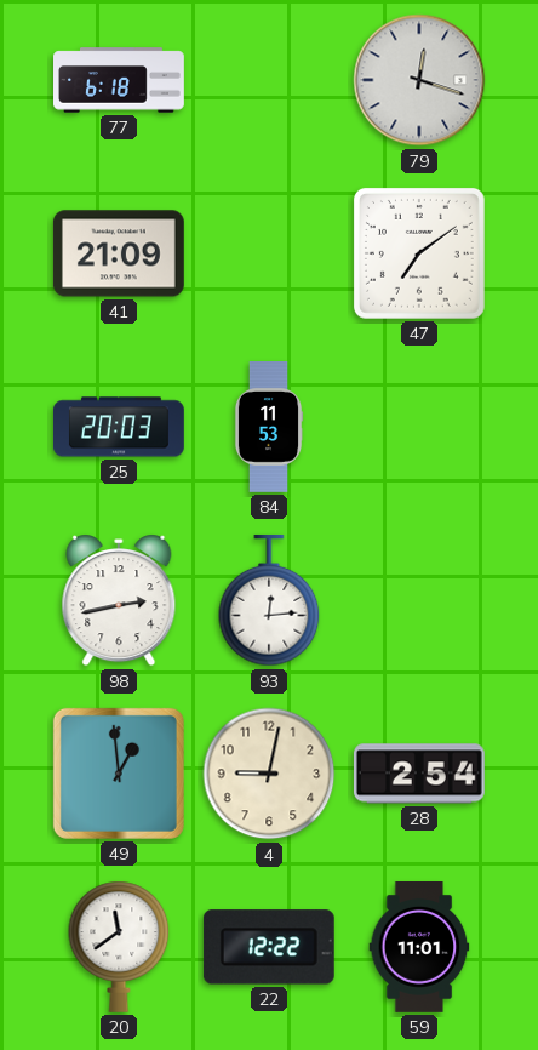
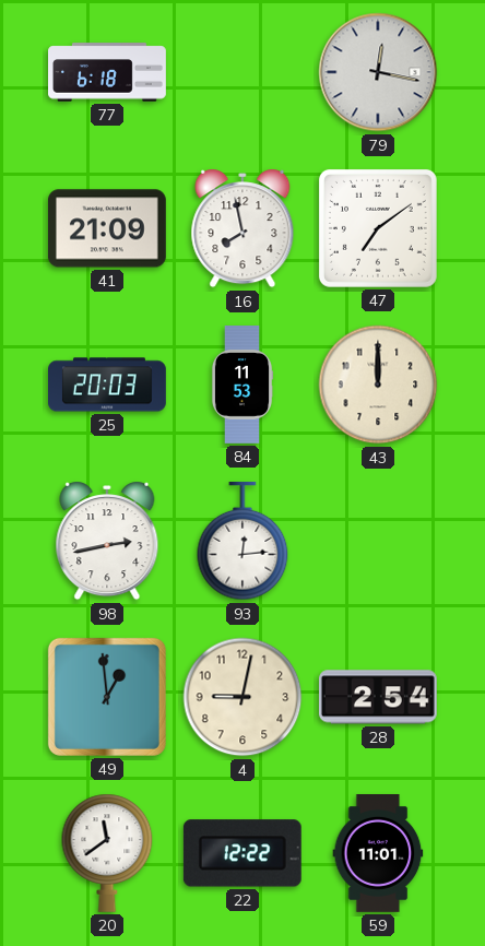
79: 12:18 -> 12:17 (378, 72)
16: none -> 7:58 (242, 228)
43: none -> 12:00 (378, 385)
